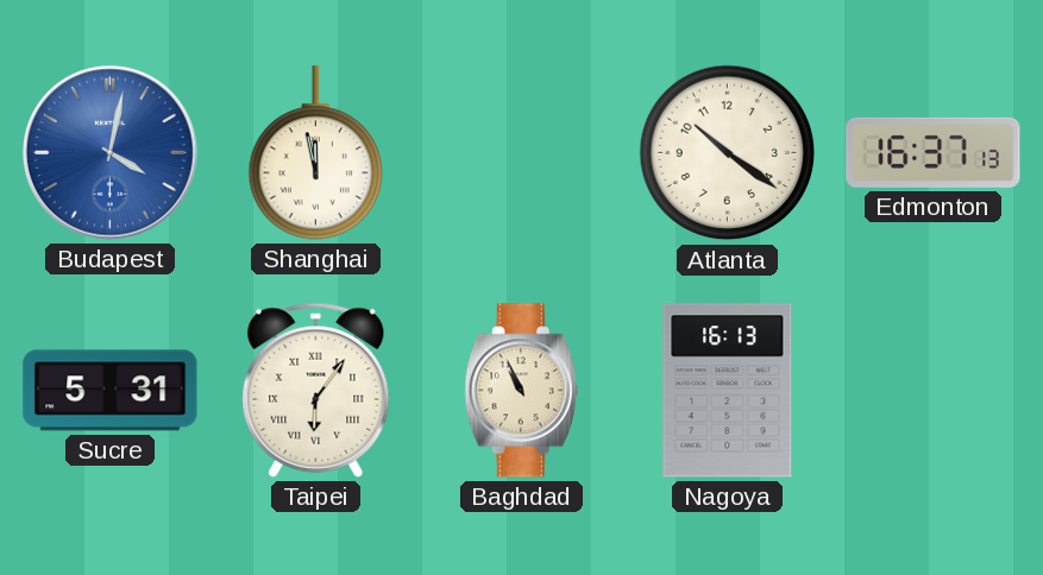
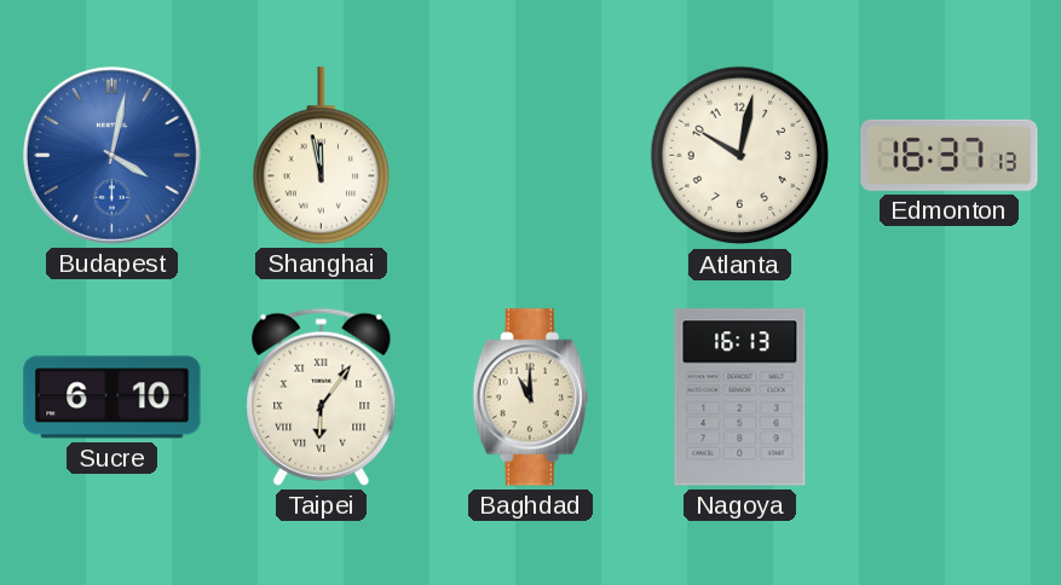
Atlanta: 10:21 -> 10:02 (740, 156)
Sucre: 5:31 -> 6:10 (113, 398)
Baghdad: 10:56 -> 11:00 (530, 398)
